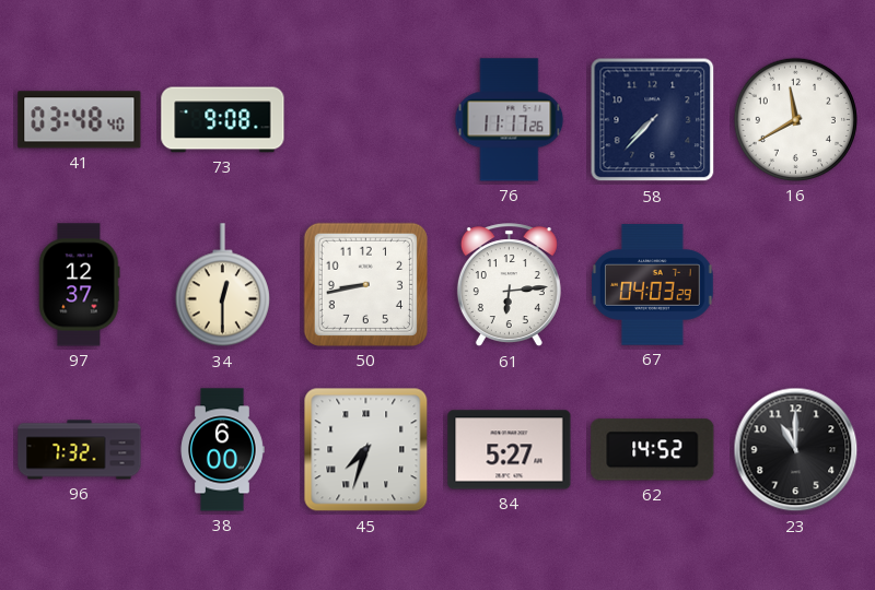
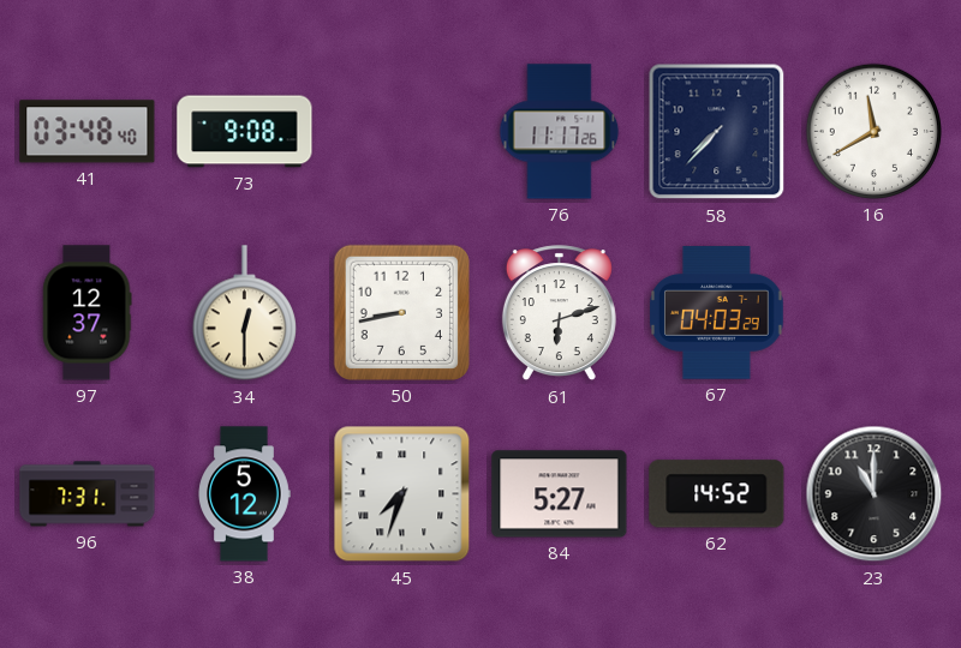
61: 6:14 -> 6:12 (559, 313)
96: 7:32 -> 7:31 (88, 494)
38: 6:00 -> 5:12 (244, 494)
